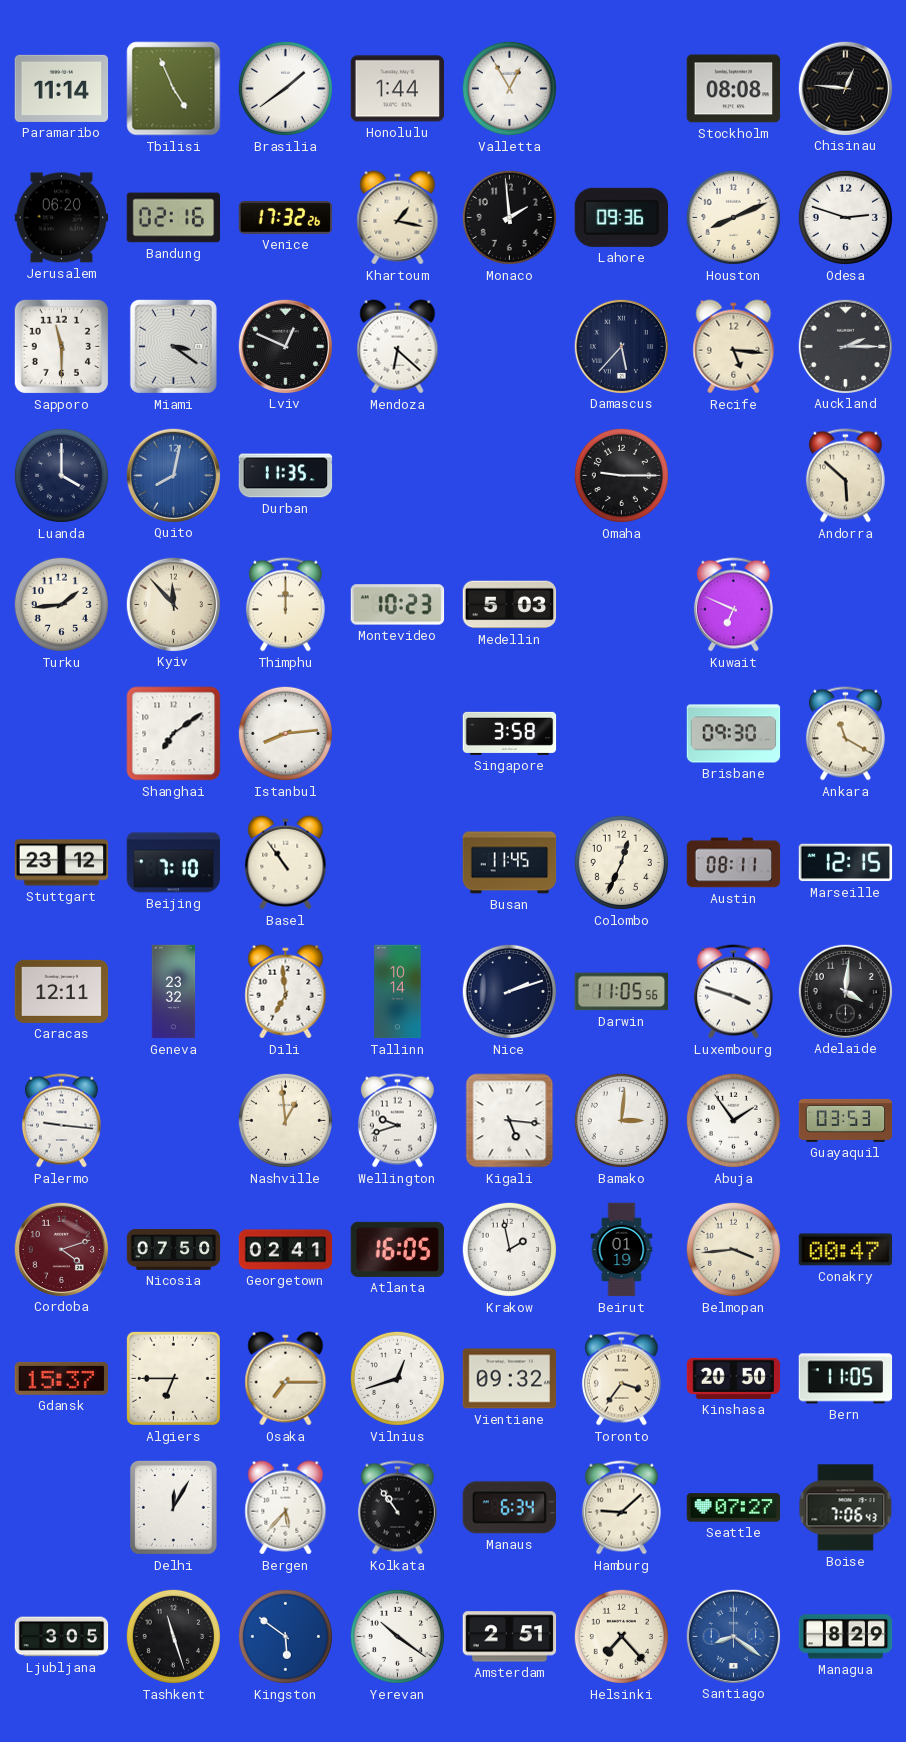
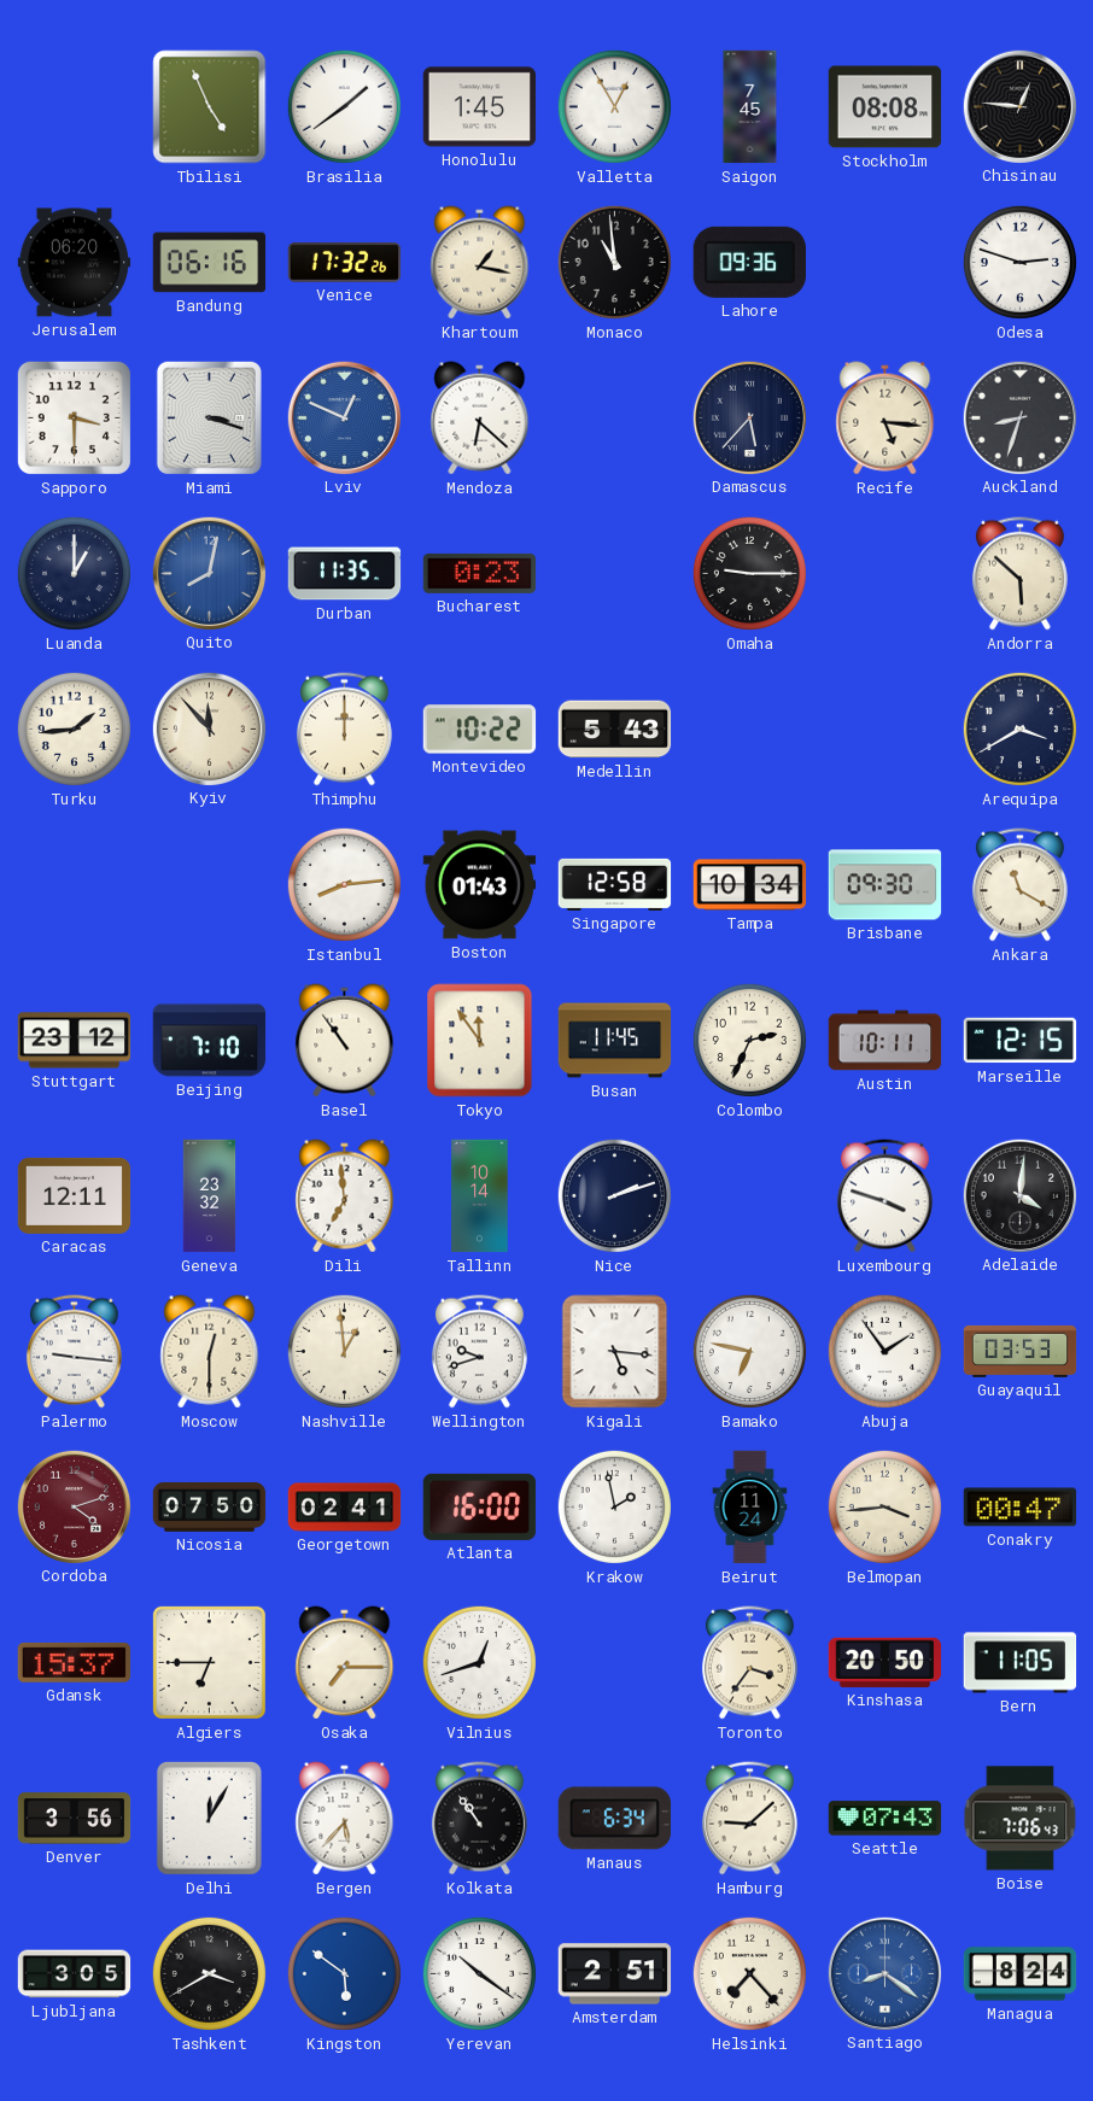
Paramaribo: 11:14 -> none (62, 88)
Honolulu: 1:44 -> 1:45 (480, 107)
Saigon: none -> 7:45 (750, 107)
Bandung: 02:16 -> 06:16 (210, 263)
Monaco: 1:59 -> 10:59 (614, 262)
Houston: 8:11 -> none (733, 217)
Sapporo: 11:30 -> 3:30 (74, 417)
Miami: 3:21 -> 3:18 (209, 417)
Lviv dial: black -> blue (344, 417)
Auckland: 2:15 -> 8:33 (1019, 417)
Luanda: 4:00 -> 1:00 (74, 573)
Bucharest: none -> 0:23 (480, 573)
Montevideo: 10:23 -> 10:22 (480, 730)
Medellin: 5:03 -> 5:43 (615, 730)
Kuwait: 6:49 -> none (733, 605)
Arequipa: none -> 3:40 (1019, 728)
Shanghai: 7:09 -> none (174, 734)
Boston: none -> 01:43 (480, 885)
Singapore: 3:58 -> 12:58 (615, 884)
Tampa: none -> 10:34 (750, 885)
Tokyo: none -> 11:54 (480, 1041)
Colombo: 12:34 -> 2:34 (749, 1040)
Austin: 08:11 -> 10:11 (885, 1041)
Darwin: 11:05 -> none (622, 992)
Moscow: none -> 12:30 (210, 1352)
Bamako: 3:01 -> 6:47 (749, 1351)
Atlanta: 16:05 -> 16:00 (480, 1506)
Beirut: 01:19 -> 11:24 (750, 1508)
Vientiane: 09:32 -> none (510, 1379)
Denver: none -> 3:56 (75, 1819)
Seattle: 07:27 -> 07:43 (885, 1819)
Tashkent: 11:27 -> 3:40 (209, 1973)
Managua: 8:29 -> 8:24 (1021, 1974)
